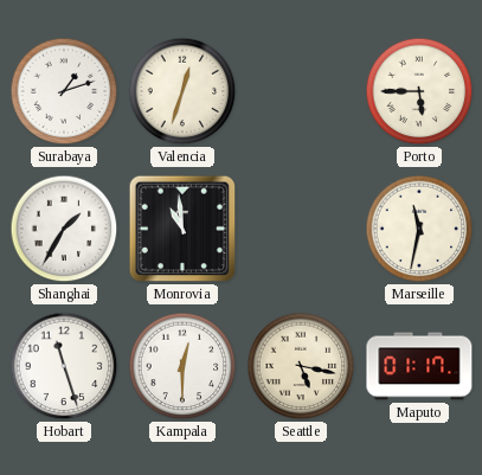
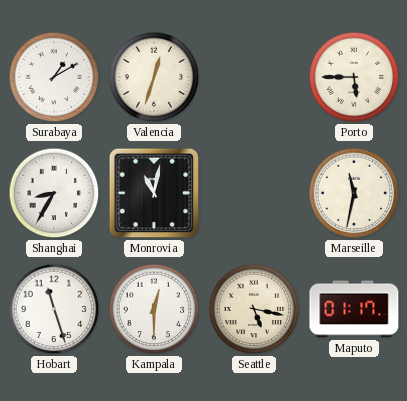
Surabaya: 1:12 -> 1:10 (54, 77)
Shanghai: 1:35 -> 8:35 (54, 193)
Monrovia: 10:59 -> 11:02 (154, 193)
